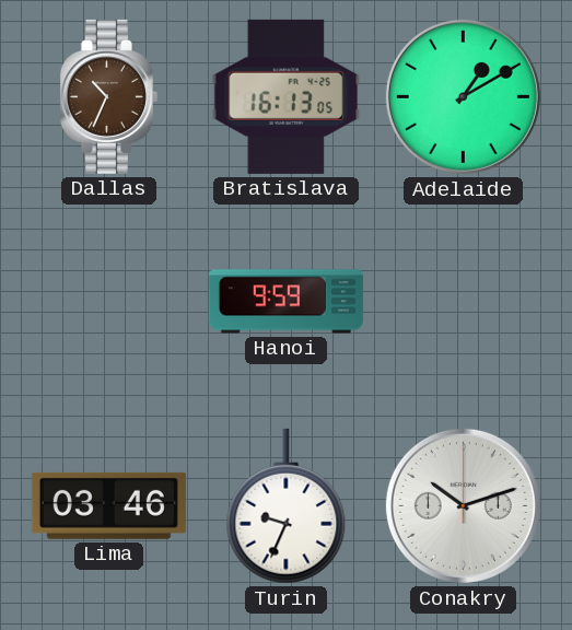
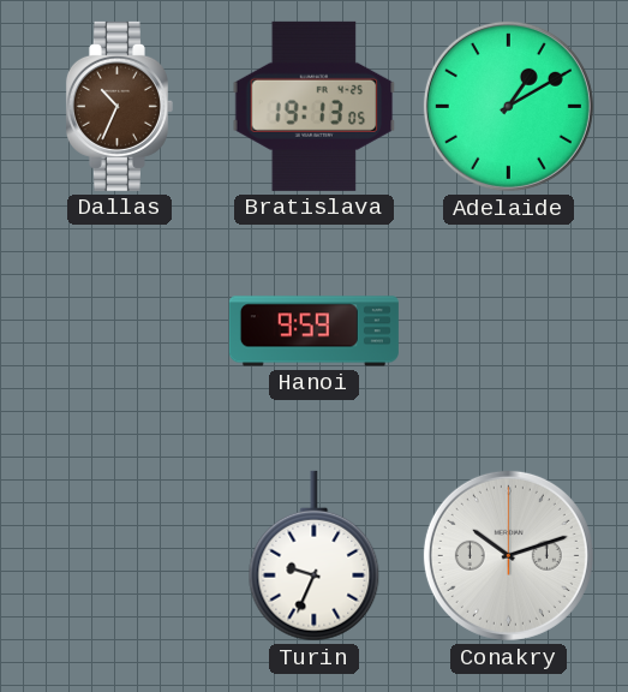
Bratislava: 16:13 -> 19:13 (315, 106)
Lima: 03:46 -> none (108, 505)
